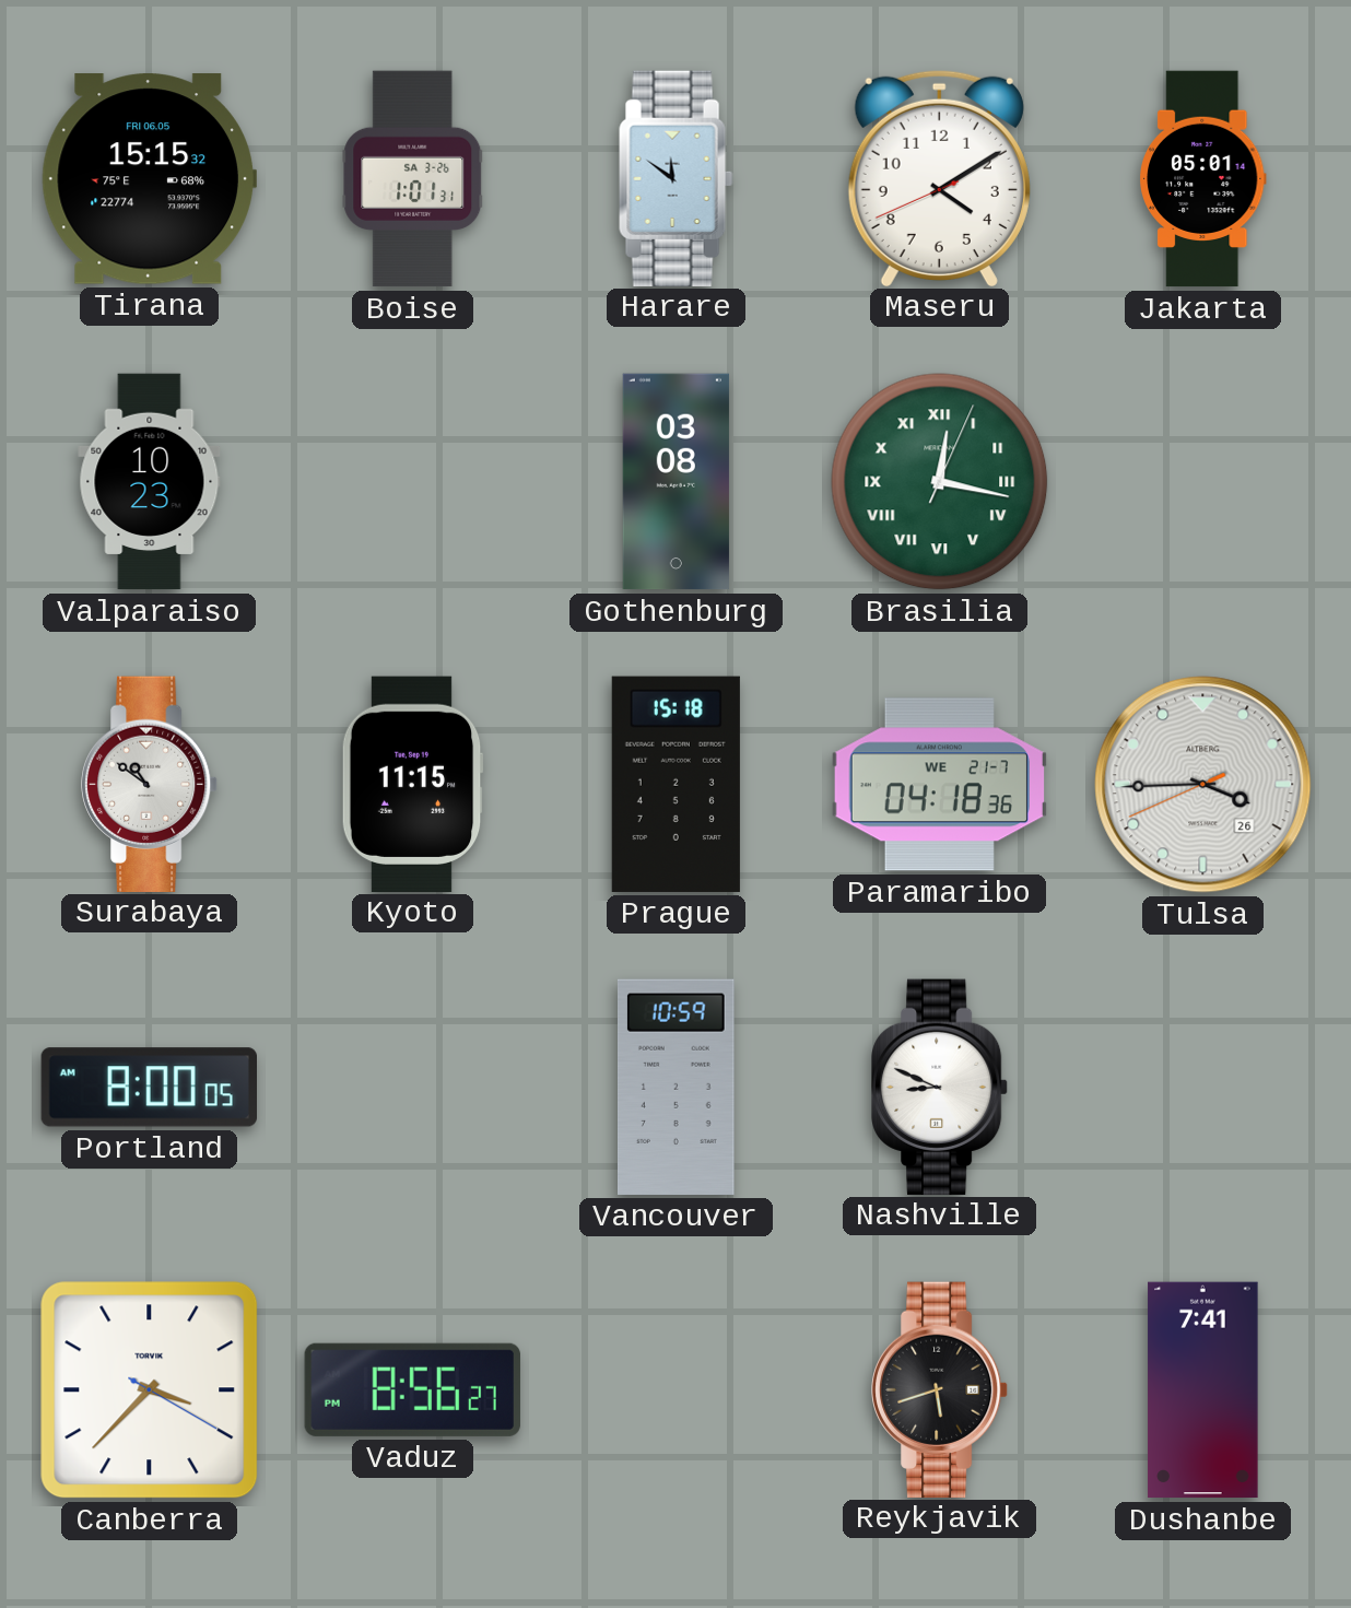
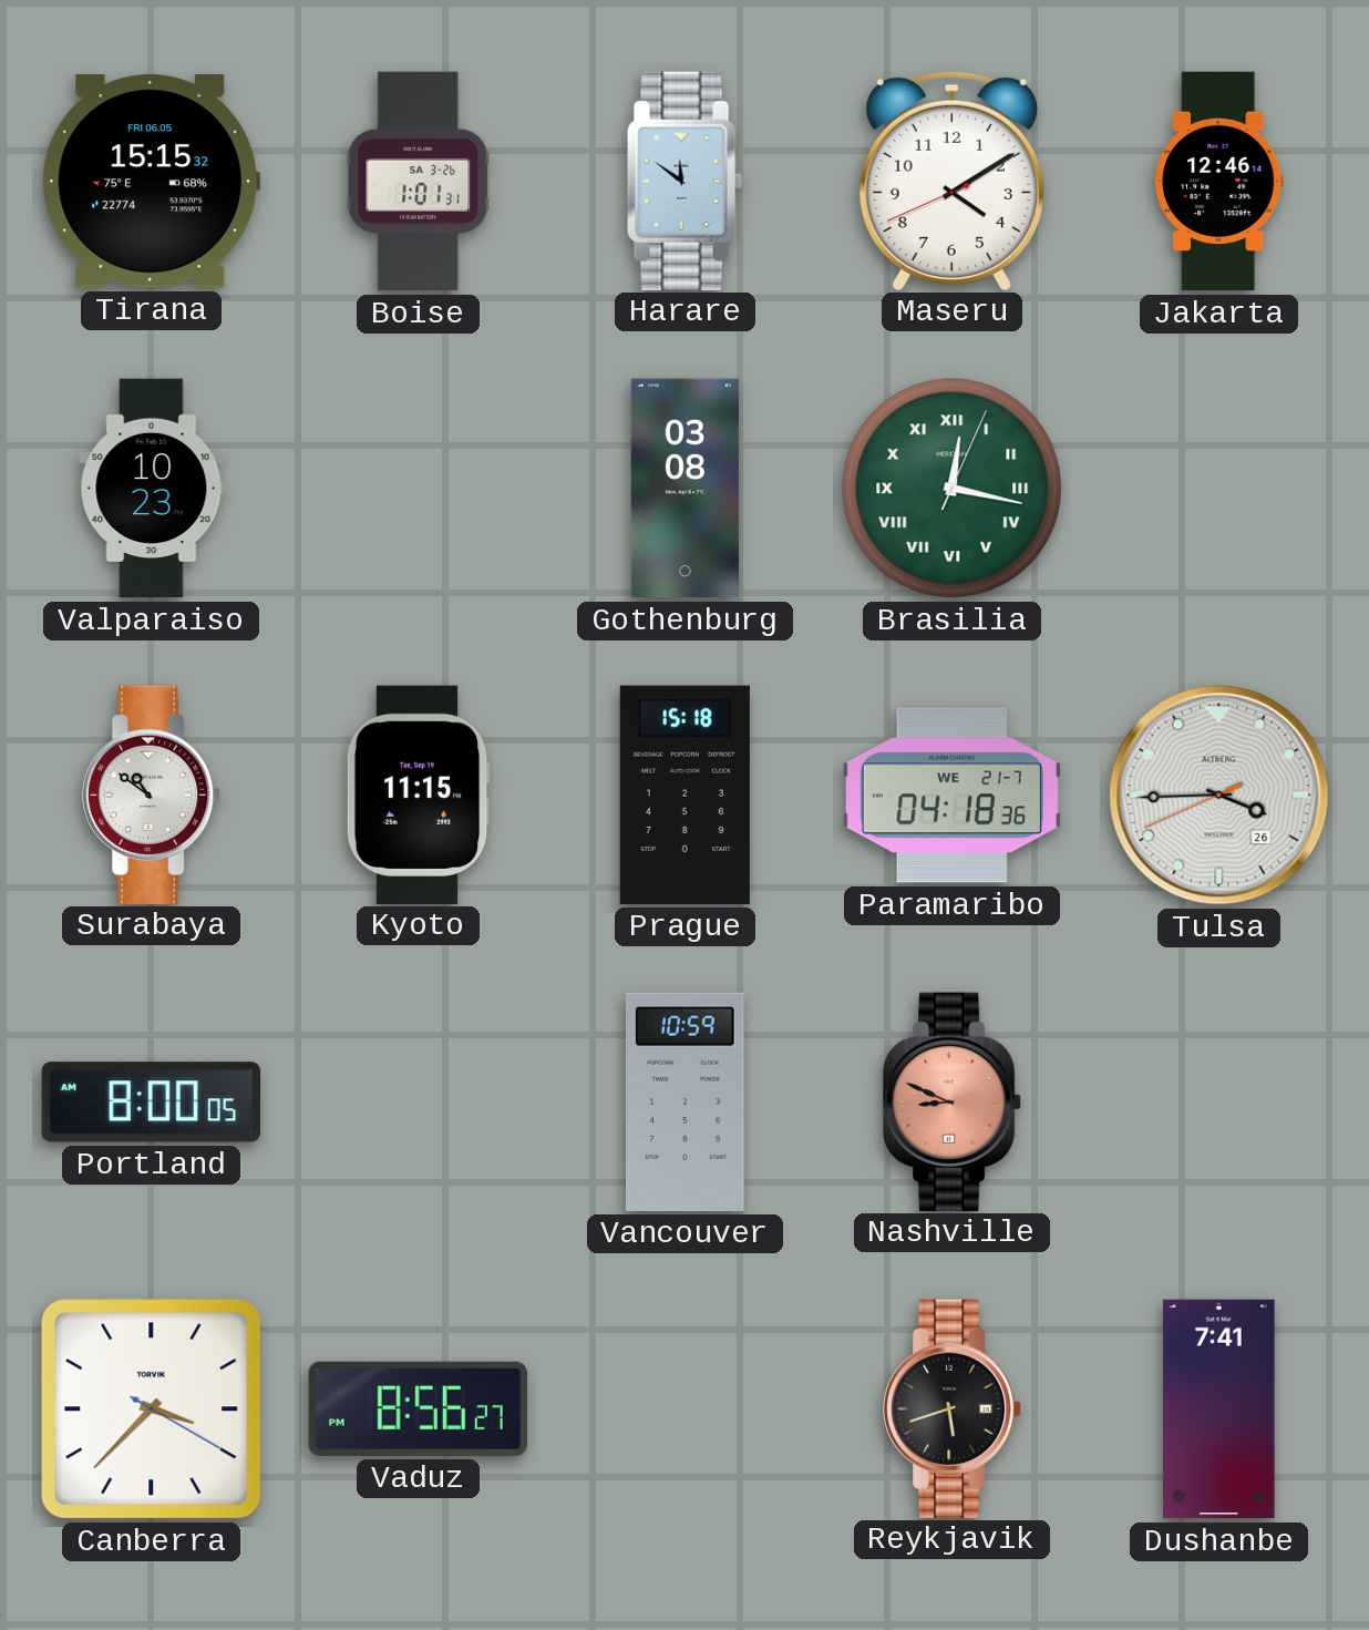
Jakarta: 05:01 -> 12:46 (1219, 182)
Nashville dial: white -> salmon (954, 1101)
